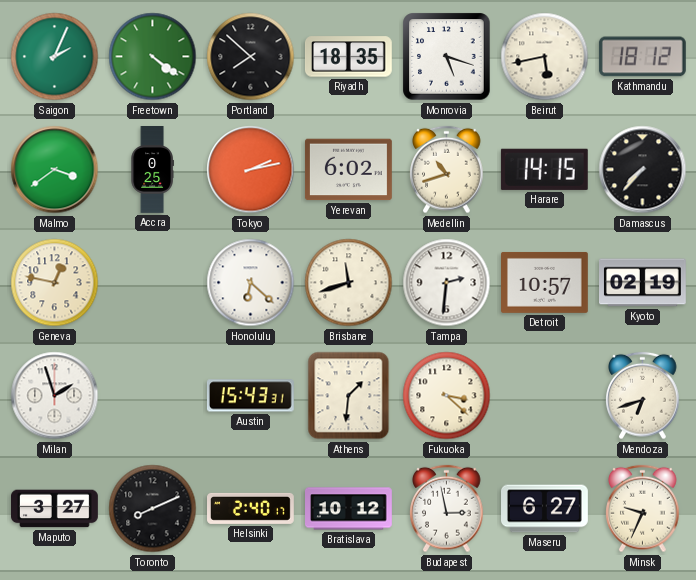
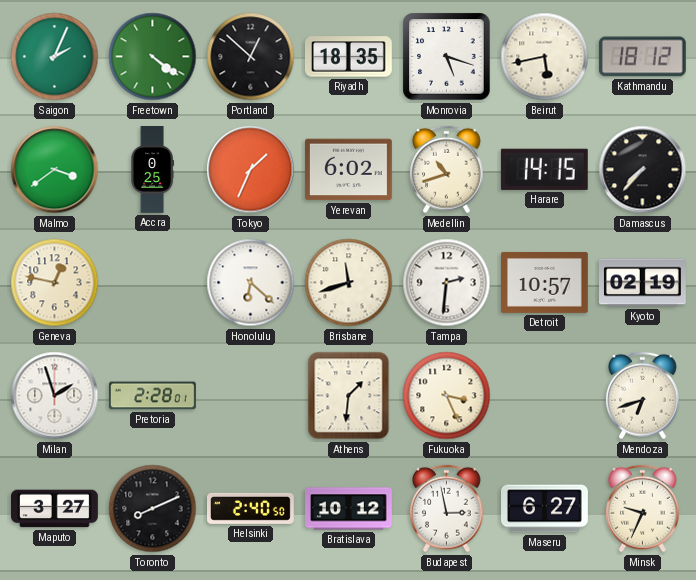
Portland: 7:52 -> 12:52 (251, 57)
Tokyo: 2:13 -> 1:34 (251, 170)
Pretoria: none -> 2:28 (152, 396)
Austin: 15:43 -> none (250, 396)
Fukuoka: 3:22 -> 3:26 (447, 396)
Helsinki: 2:40:17 -> 2:40:50 (251, 508)
